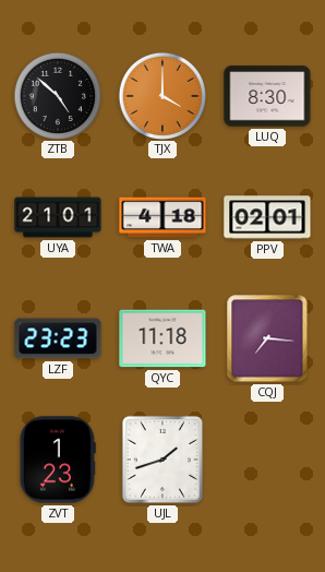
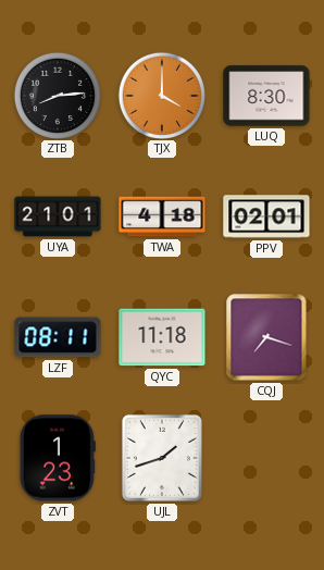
ZTB: 4:52 -> 8:14 (57, 95)
LZF: 23:23 -> 08:11 (58, 337)
CQJ: 7:16 -> 7:18 (266, 337)
